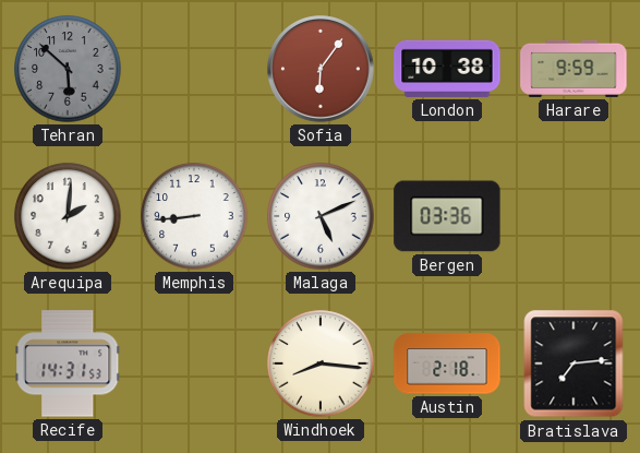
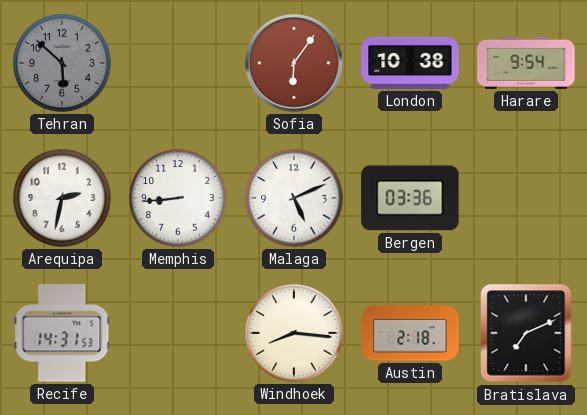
Harare: 9:59 -> 9:54 (526, 63)
Arequipa: 2:01 -> 2:32 (62, 198)
Bratislava: 7:14 -> 7:11 (526, 333)
